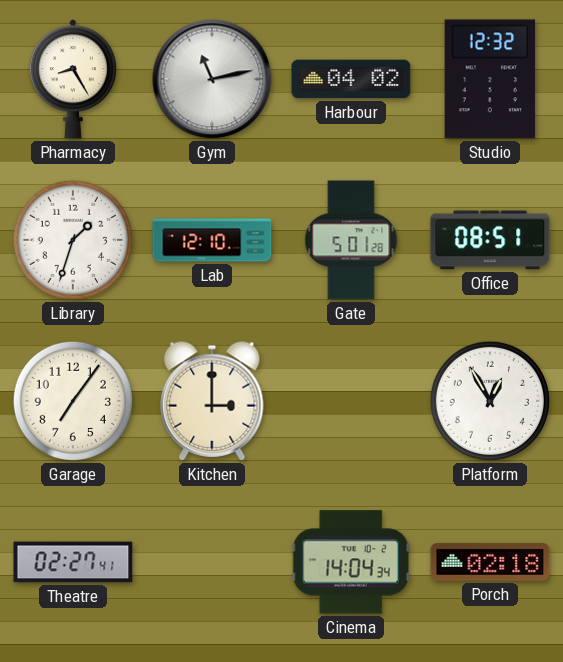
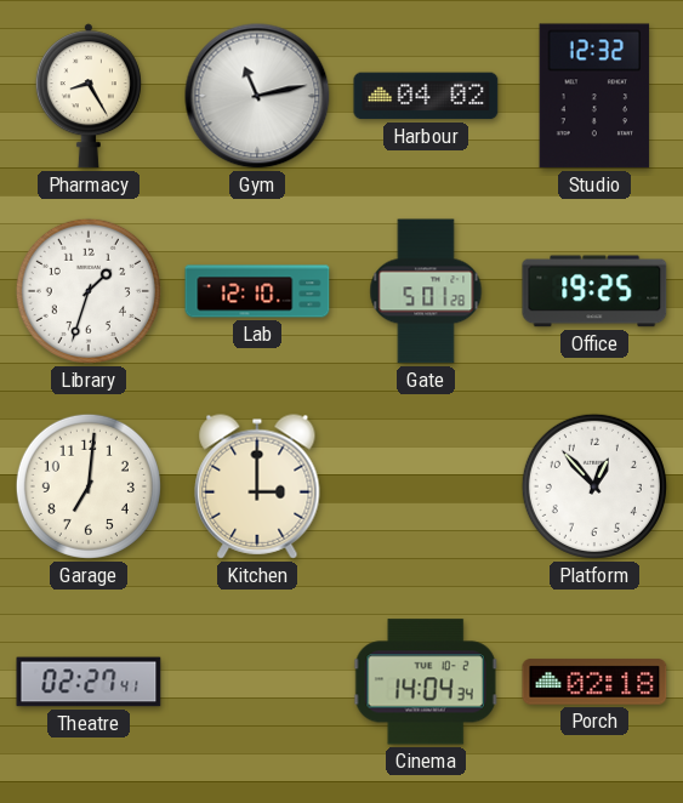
Office: 08:51 -> 19:25 (594, 291)
Garage: 7:06 -> 7:01 (89, 486)
Platform: 12:55 -> 12:53 (594, 486)
